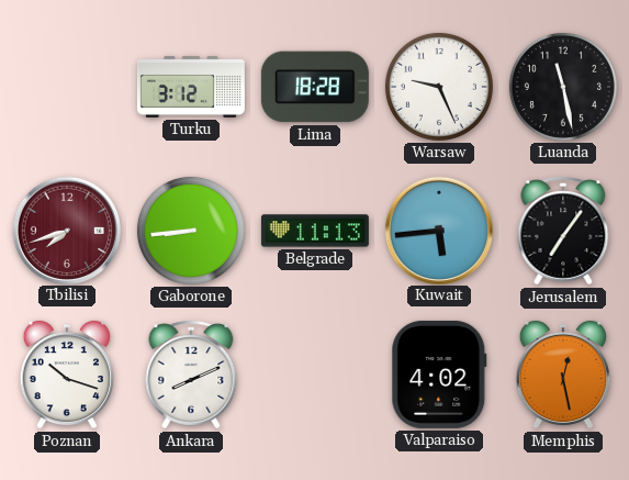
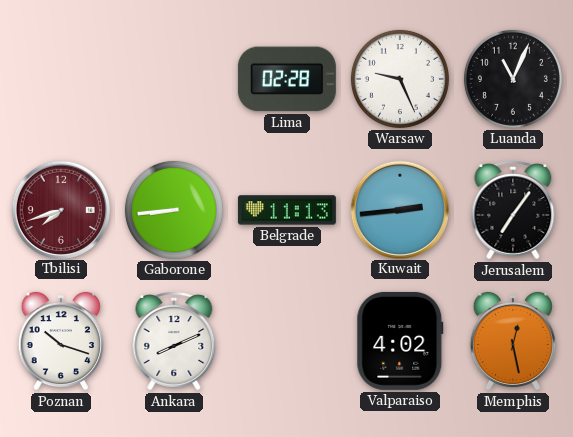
Turku: 3:12 -> none (191, 87)
Lima: 18:28 -> 02:28 (287, 79)
Luanda: 11:28 -> 11:04 (513, 79)
Kuwait: 5:44 -> 2:44 (399, 209)
